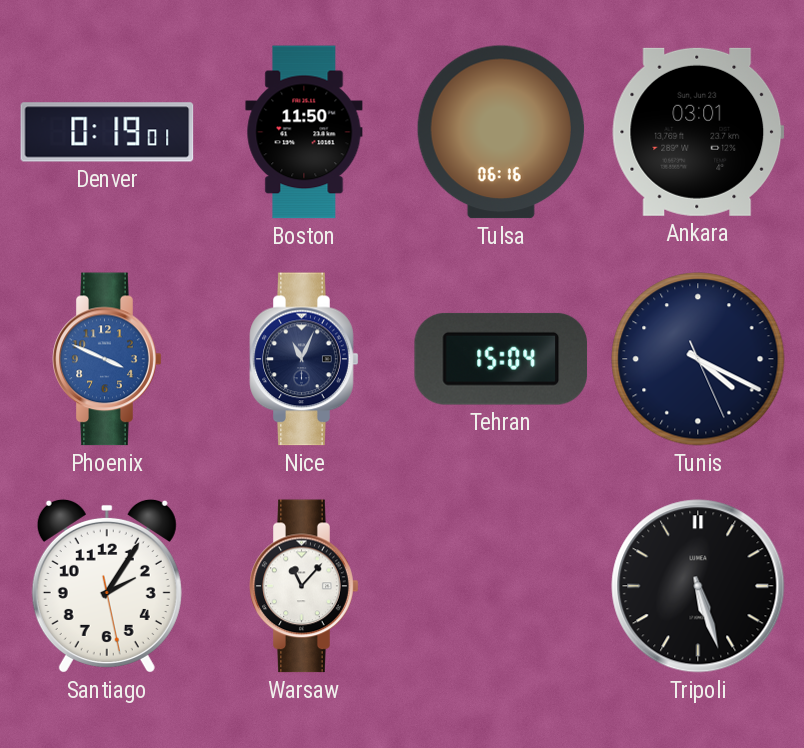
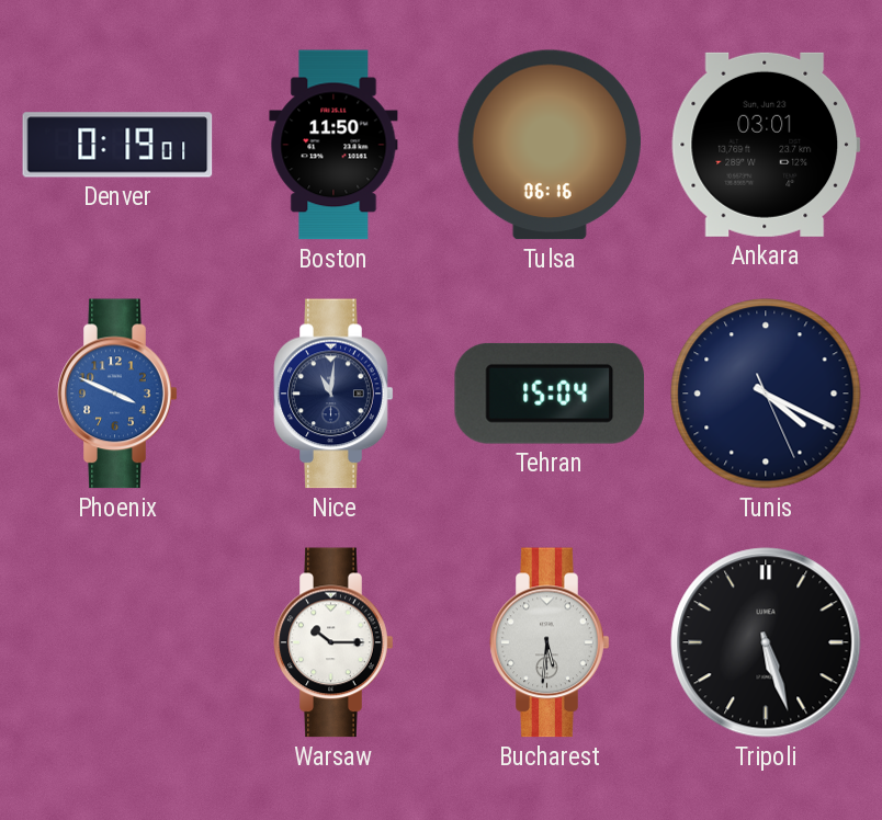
Nice: 11:04 -> 11:01 (333, 394)
Santiago: 2:05 -> none (107, 586)
Warsaw: 11:07 -> 10:15 (333, 642)
Bucharest: none -> 5:31 (550, 642)
